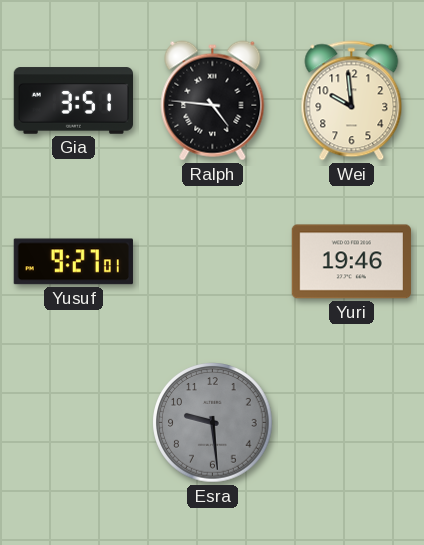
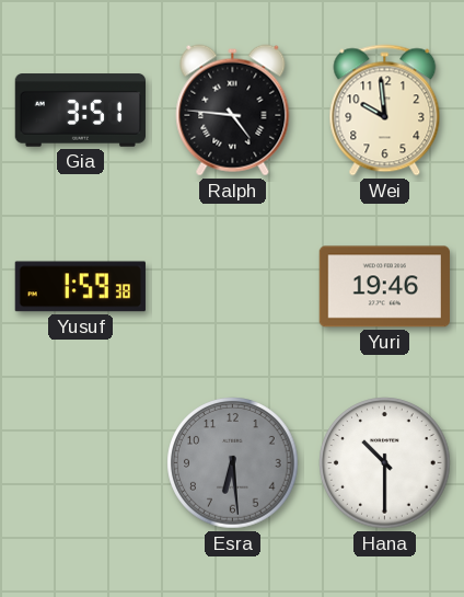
Yusuf: 9:27 -> 1:59 (80, 287)
Esra: 9:29 -> 6:29 (233, 463)
Hana: none -> 10:30 (385, 463)
